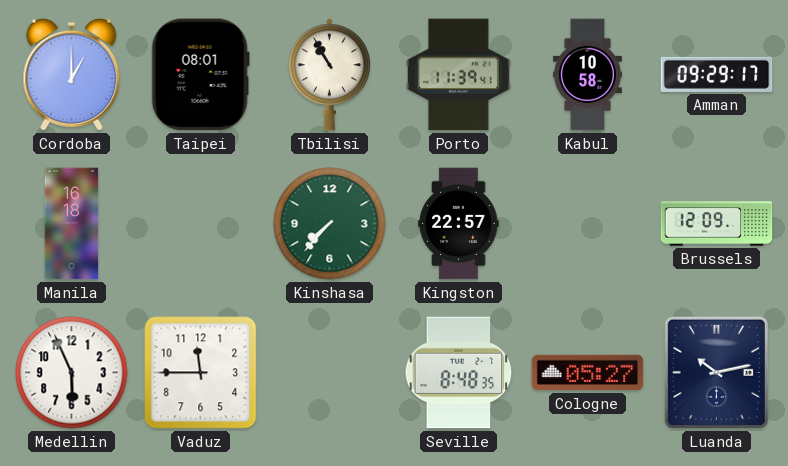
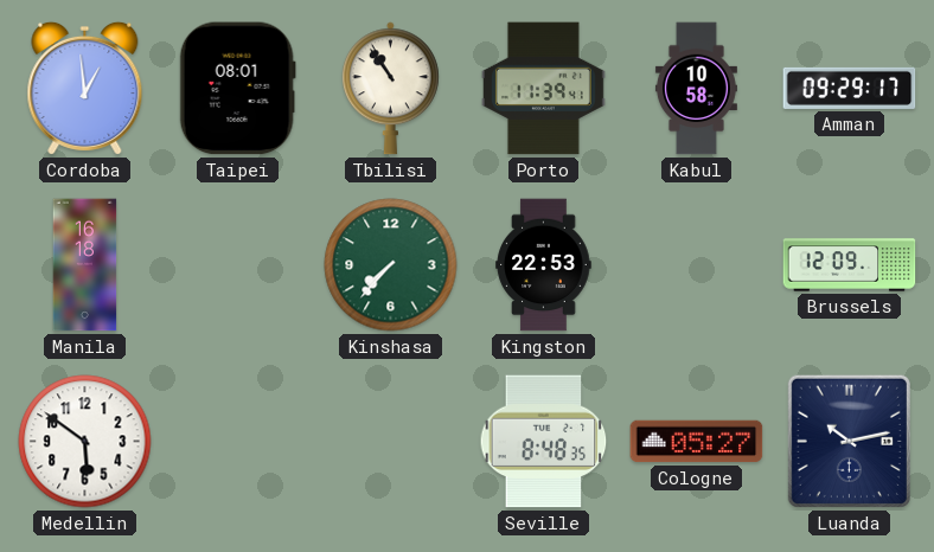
Cordoba: 1:00 -> 12:59 (85, 88)
Tbilisi: 10:55 -> 10:54 (390, 89)
Kingston: 22:57 -> 22:53 (544, 265)
Medellin: 5:56 -> 5:51 (85, 442)
Vaduz: 11:45 -> none (201, 373)
